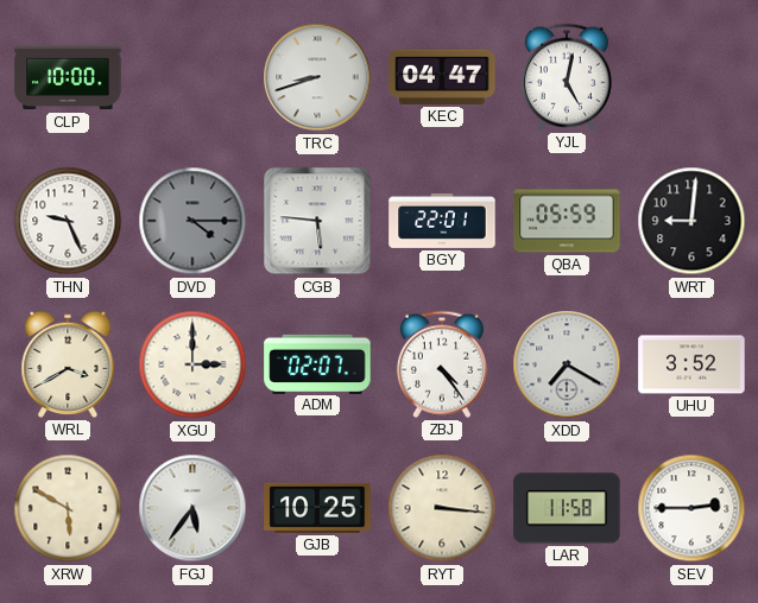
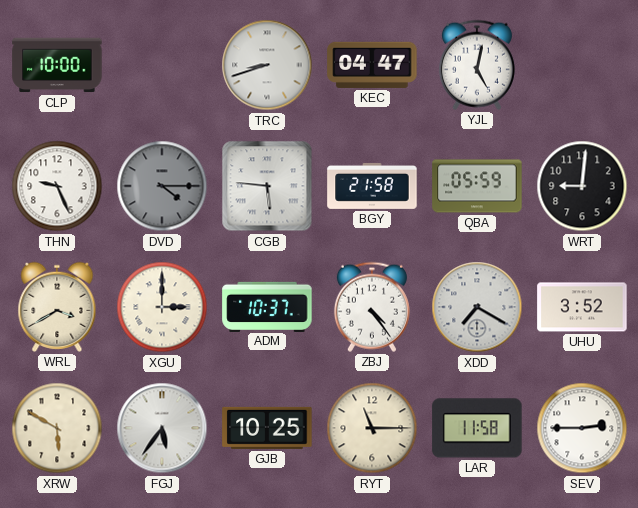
BGY: 22:01 -> 21:58 (372, 186)
ADM: 02:07 -> 10:37 (267, 306)
RYT: 3:16 -> 11:15 (372, 428)
